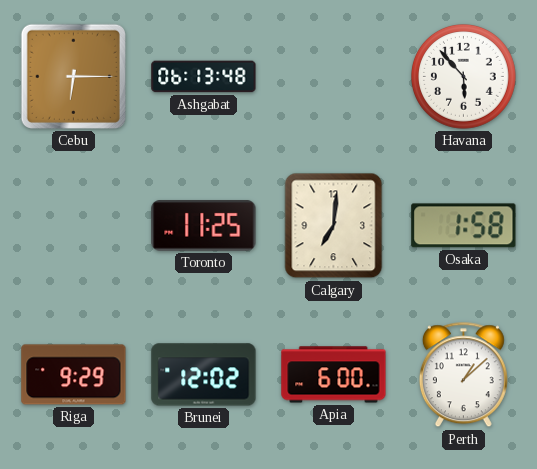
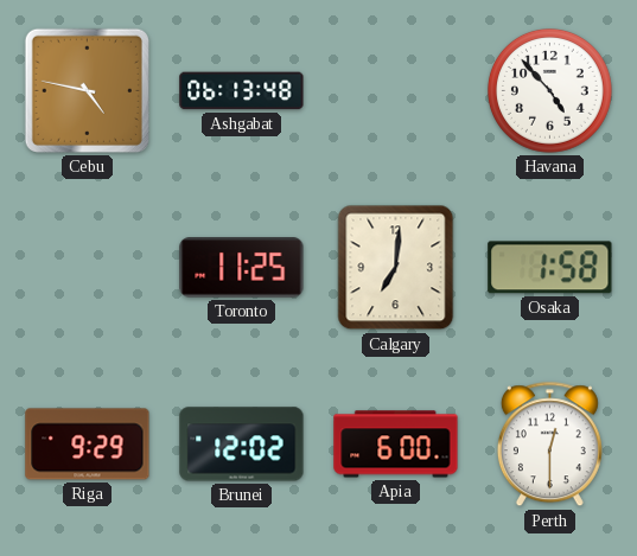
Cebu: 6:15 -> 4:47 (87, 90)
Havana: 5:53 -> 4:53 (550, 91)
Perth: 1:08 -> 12:30 (549, 445)
